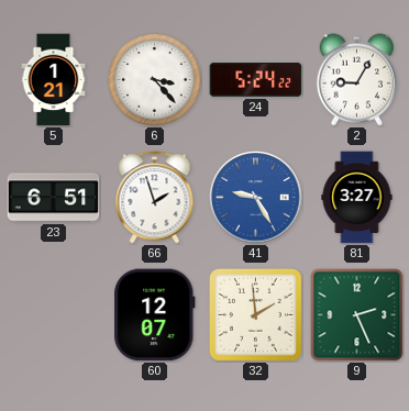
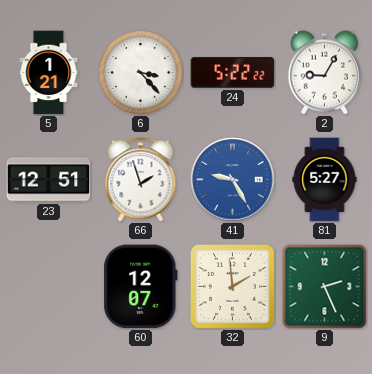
24: 5:24 -> 5:22 (233, 73)
23: 6:51 -> 12:51 (49, 180)
81: 3:27 -> 5:27 (325, 180)
